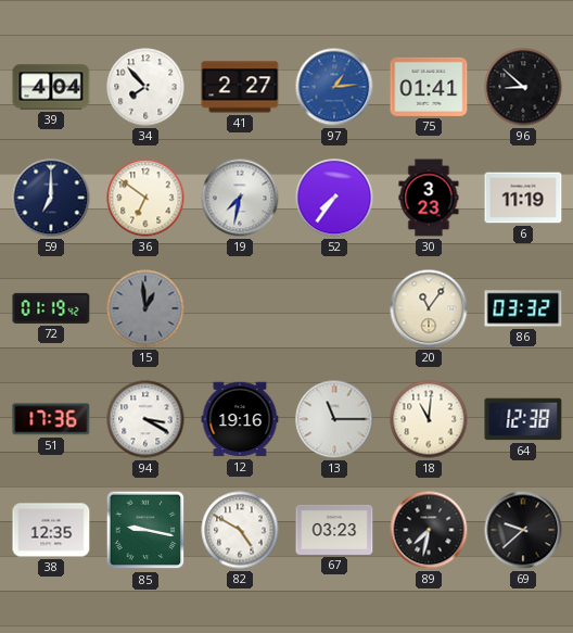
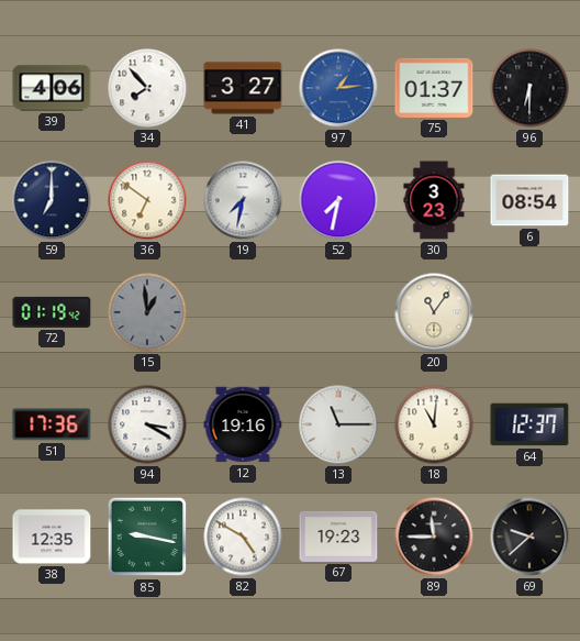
39: 4:04 -> 4:06 (52, 88)
41: 2:27 -> 3:27 (243, 88)
75: 01:41 -> 01:37 (434, 88)
96: 8:52 -> 6:30 (529, 88)
52: 7:36 -> 7:32 (338, 200)
6: 11:19 -> 08:54 (529, 200)
86: 03:32 -> none (523, 308)
64: 12:38 -> 12:37 (529, 424)
67: 03:23 -> 19:23 (338, 537)
89: 7:32 -> 11:45 (434, 537)
